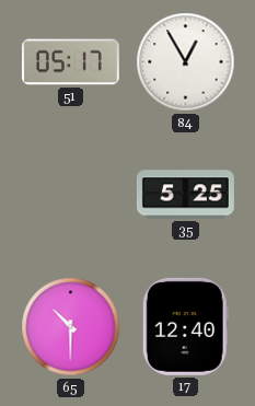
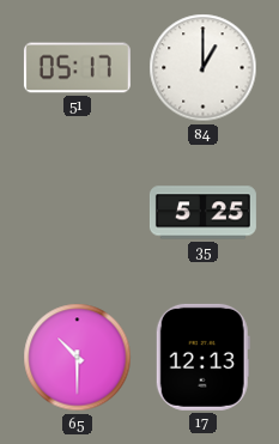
84: 12:55 -> 1:00 (204, 68)
17: 12:40 -> 12:13 (202, 357)
